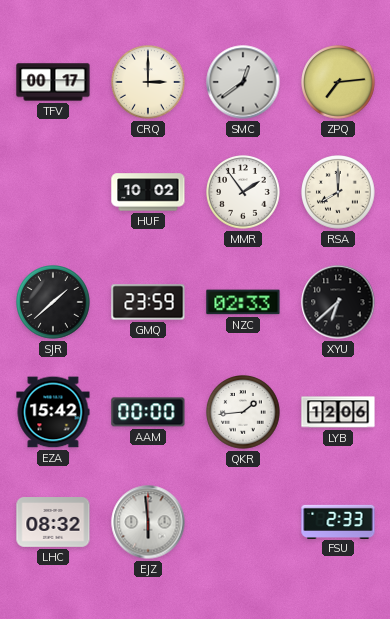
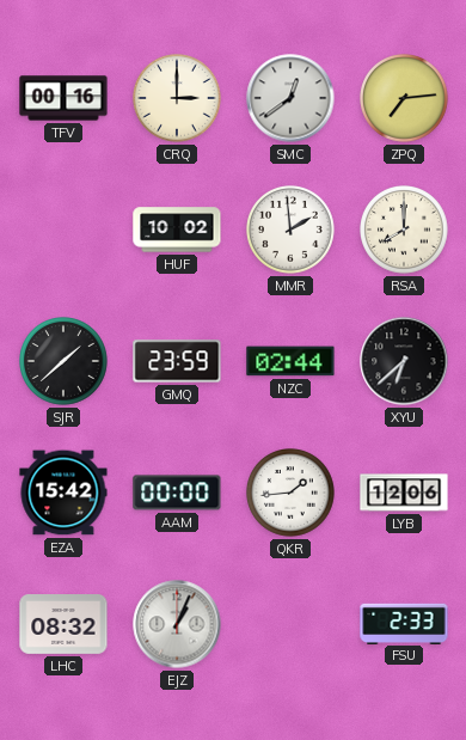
TFV: 00:17 -> 00:16 (63, 98)
MMR: 1:54 -> 1:59 (290, 230)
NZC: 02:33 -> 02:44 (290, 361)
EJZ: 5:59 -> 1:04 (177, 624)
